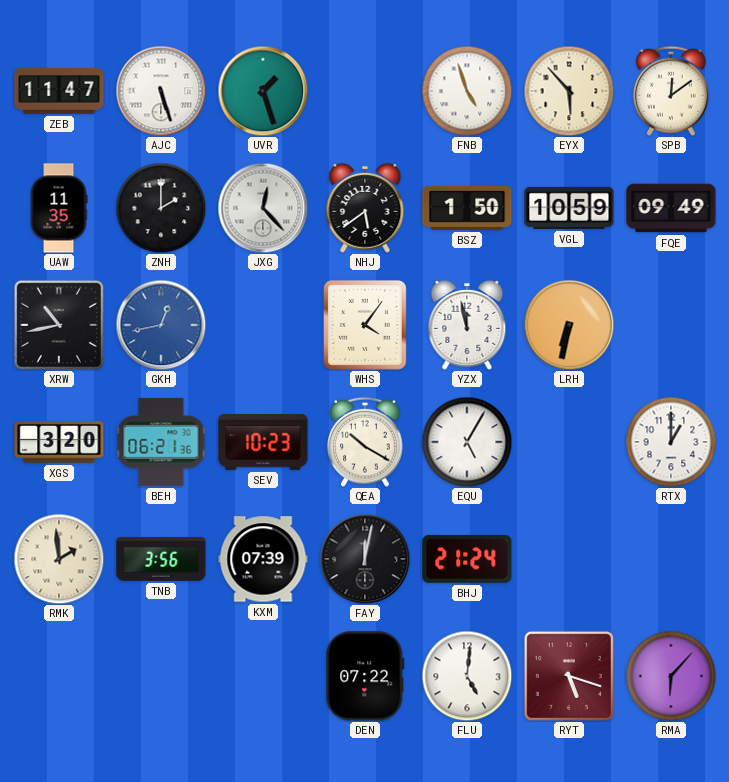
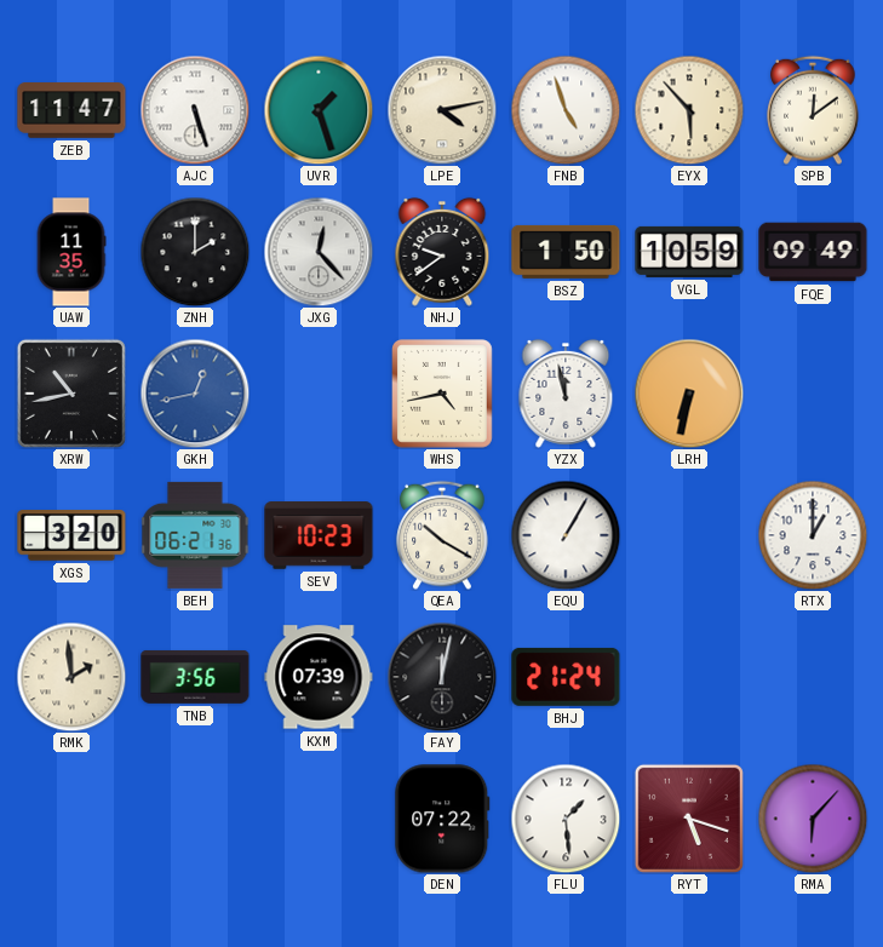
LPE: none -> 4:13 (442, 110)
NHJ: 5:39 -> 9:39 (442, 252)
WHS: 4:06 -> 4:43 (443, 395)
EQU: 5:05 -> 1:05 (566, 535)
FLU: 5:01 -> 1:29 (566, 819)
